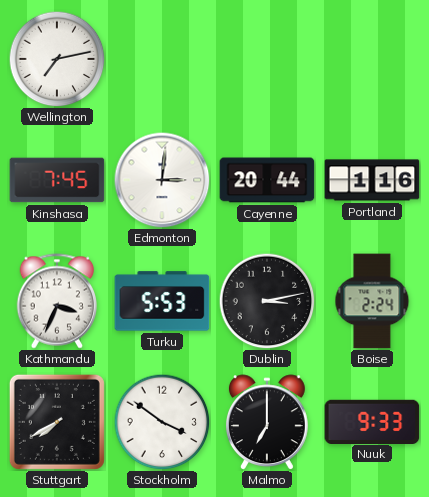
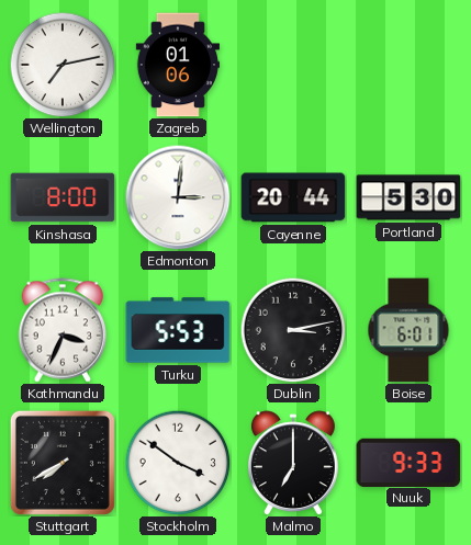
Zagreb: none -> 01:06 (177, 65)
Kinshasa: 7:45 -> 8:00 (63, 197)
Portland: 1:16 -> 5:30 (408, 197)
Boise: 2:24 -> 6:01 (408, 330)
